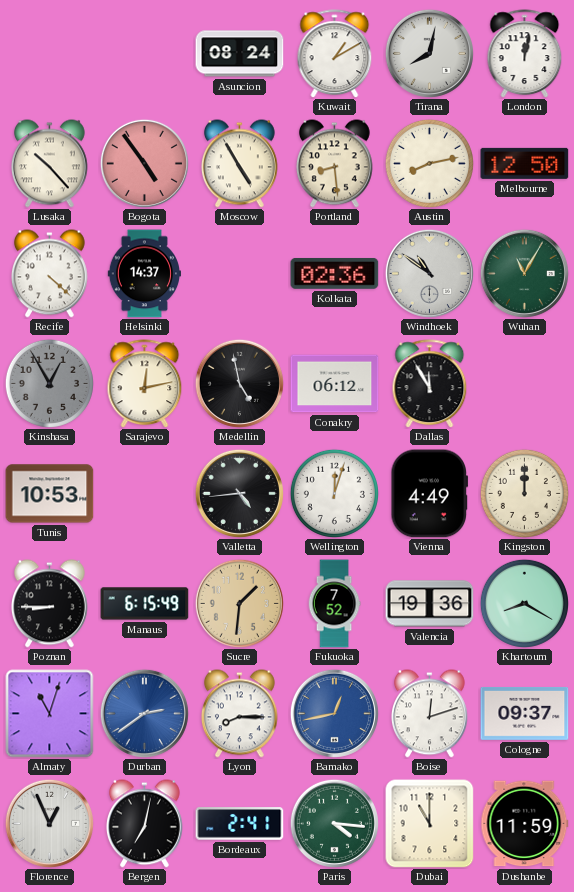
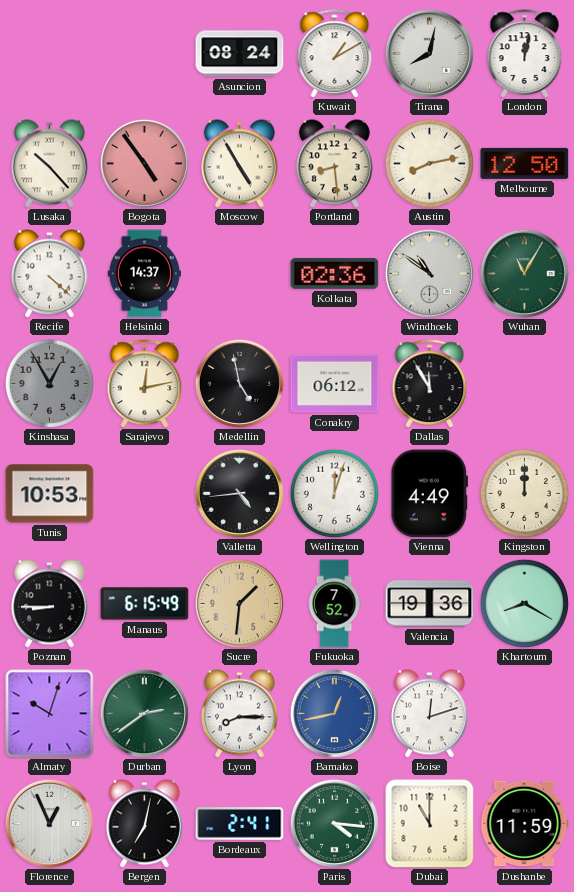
Almaty: 11:03 -> 10:03 (50, 714)
Durban dial: blue -> green (144, 713)
Cologne: 09:37 -> none (525, 713)
